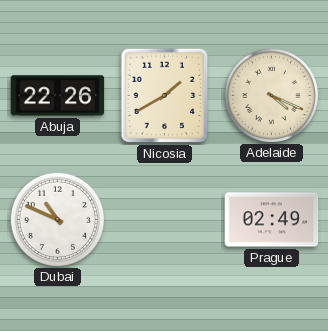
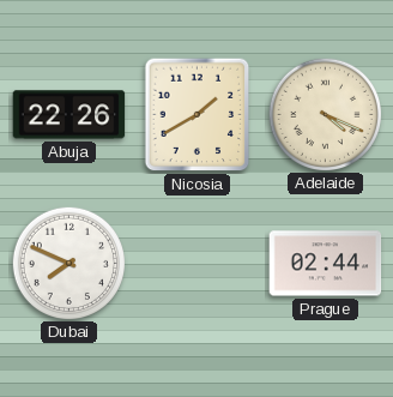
Dubai: 10:49 -> 7:49 (68, 263)
Prague: 02:49 -> 02:44 (326, 264)
